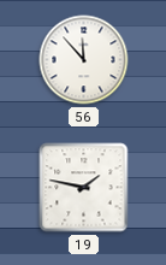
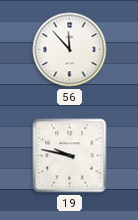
19: 1:47 -> 9:47 (70, 156)
